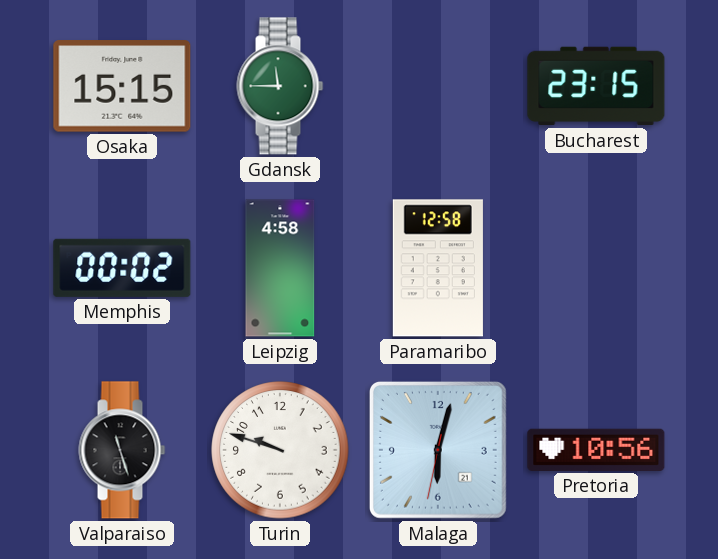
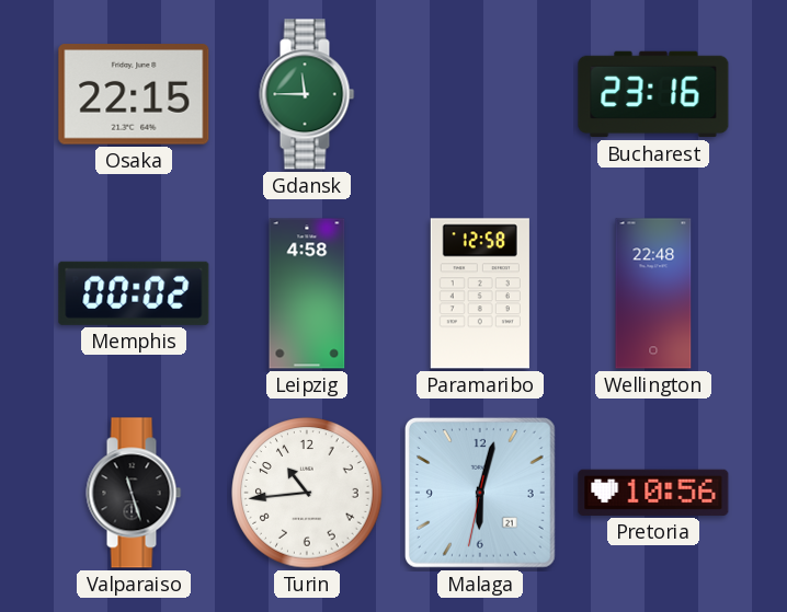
Osaka: 15:15 -> 22:15 (134, 94)
Bucharest: 23:15 -> 23:16 (653, 94)
Wellington: none -> 22:48 (653, 293)
Turin: 9:48 -> 10:44 (307, 493)
